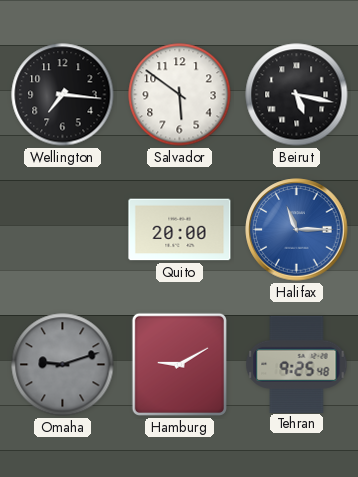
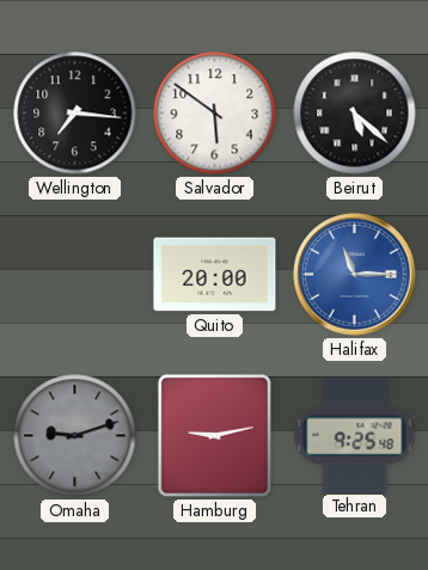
Beirut: 5:17 -> 5:22 (355, 114)
Hamburg: 9:10 -> 9:13 (214, 435)
